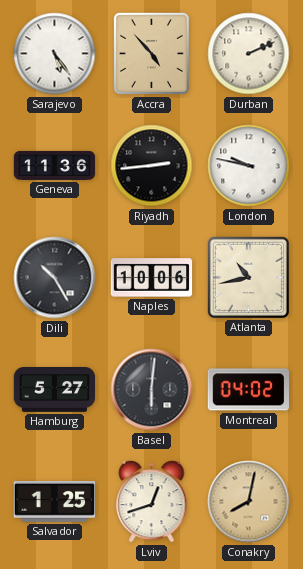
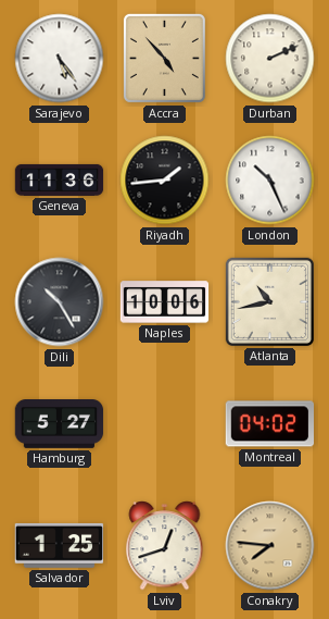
Riyadh: 2:44 -> 1:44 (165, 181)
London: 9:47 -> 10:26 (270, 181)
Basel: 6:01 -> none (152, 390)
Conakry: 8:02 -> 7:46 (270, 546)
